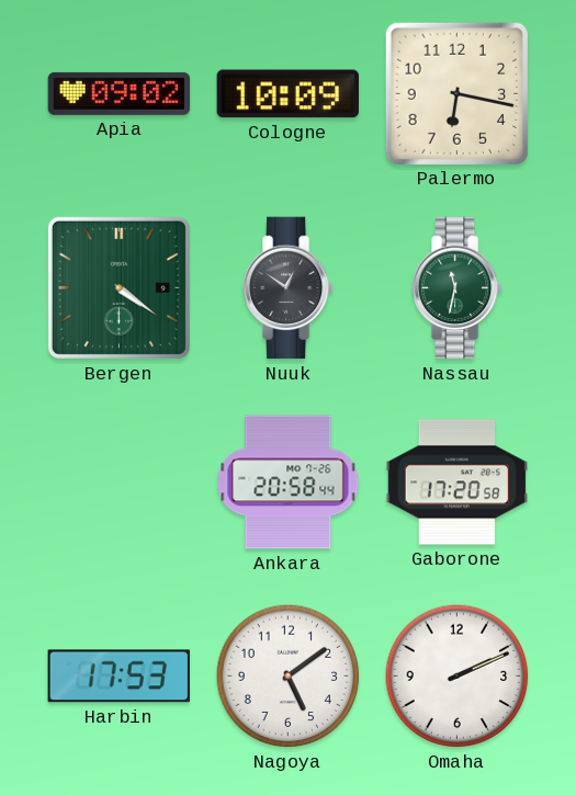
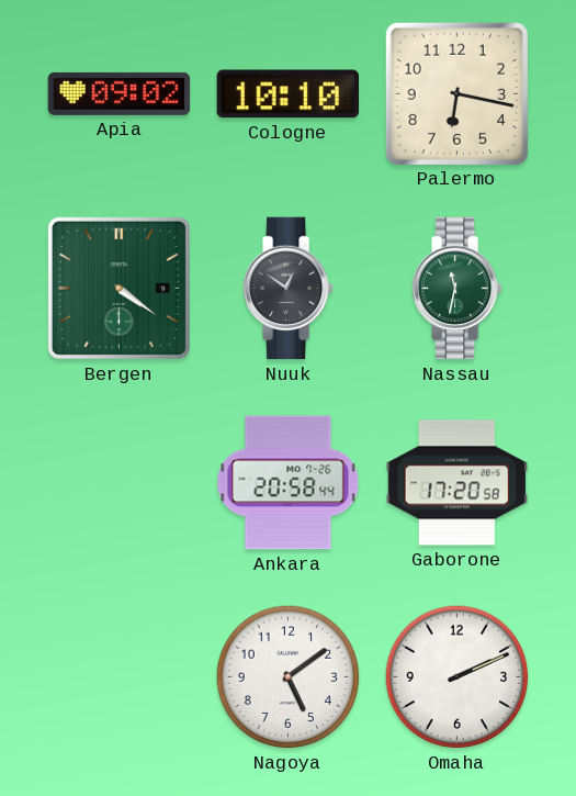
Cologne: 10:09 -> 10:10 (287, 94)
Harbin: 17:53 -> none (118, 677)
